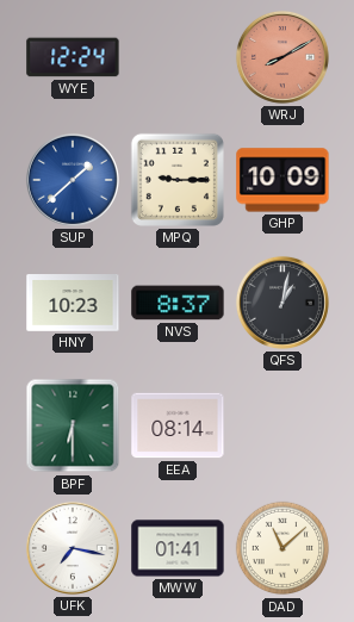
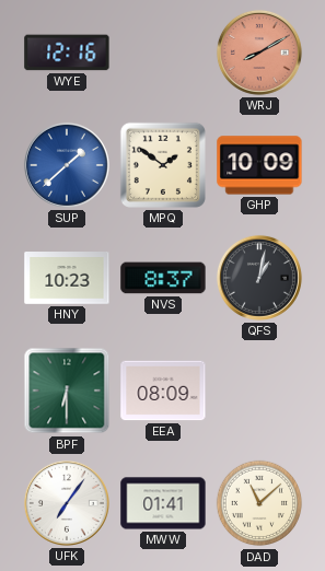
WYE: 12:24 -> 12:16 (67, 53)
MPQ: 9:15 -> 1:51 (163, 165)
EEA: 08:14 -> 08:09 (163, 391)
UFK: 7:17 -> 7:06 (67, 503)
